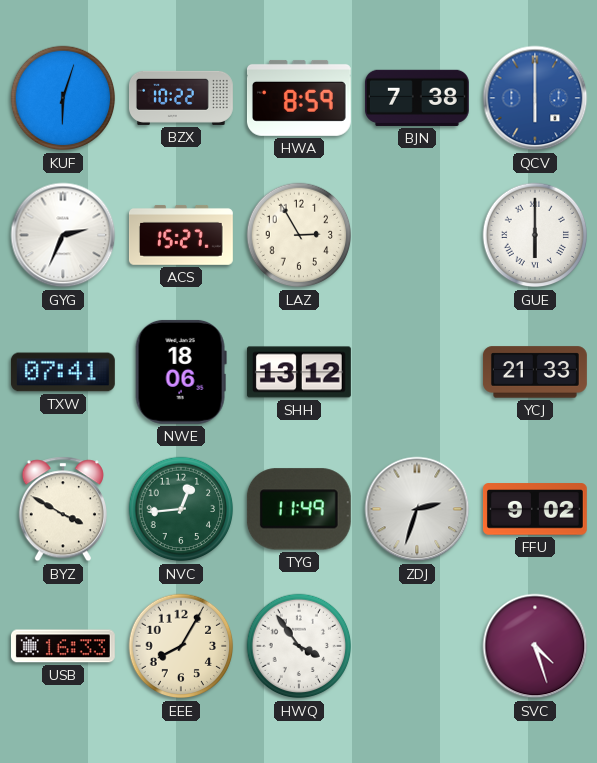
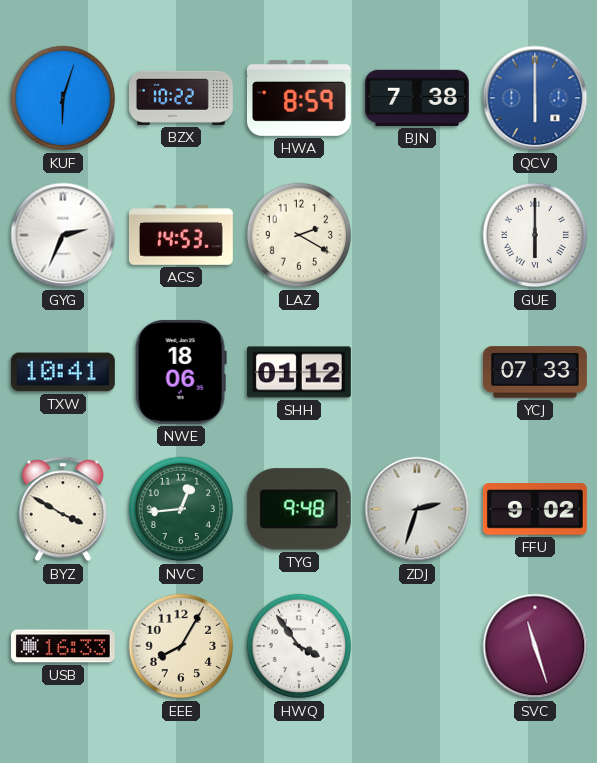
ACS: 15:27 -> 14:53 (181, 235)
LAZ: 2:55 -> 2:20 (299, 235)
TXW: 07:41 -> 10:41 (63, 372)
SHH: 13:12 -> 01:12 (299, 372)
YCJ: 21:33 -> 07:33 (535, 372)
TYG: 11:49 -> 9:48 (299, 509)
SVC: 4:27 -> 11:27 (535, 646)
